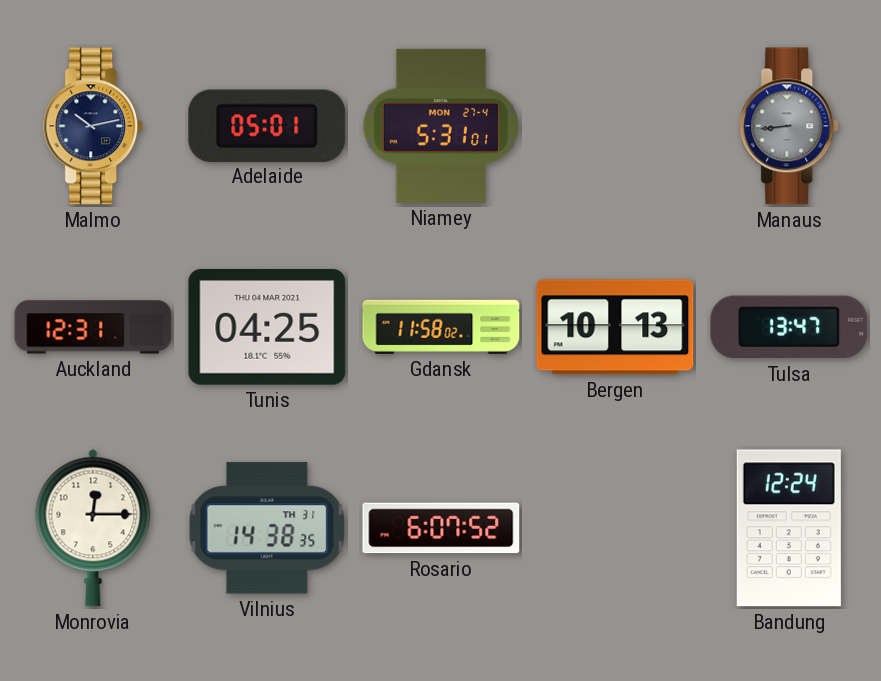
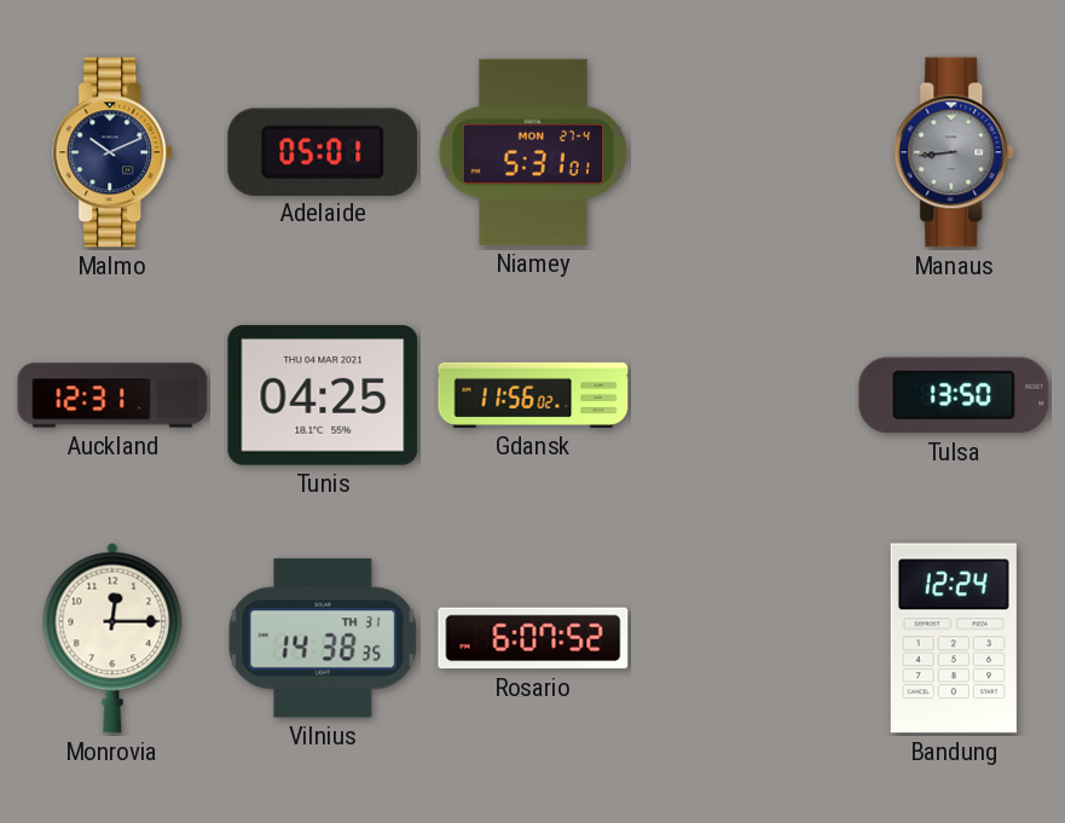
Malmo: 10:13 -> 10:11 (114, 152)
Gdansk: 11:58 -> 11:56 (533, 395)
Bergen: 10:13 -> none (615, 327)
Tulsa: 13:47 -> 13:50 (954, 395)
